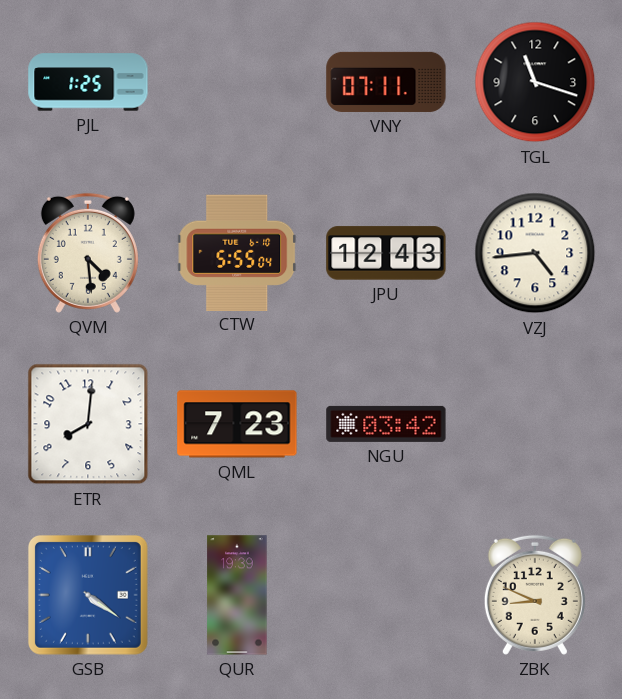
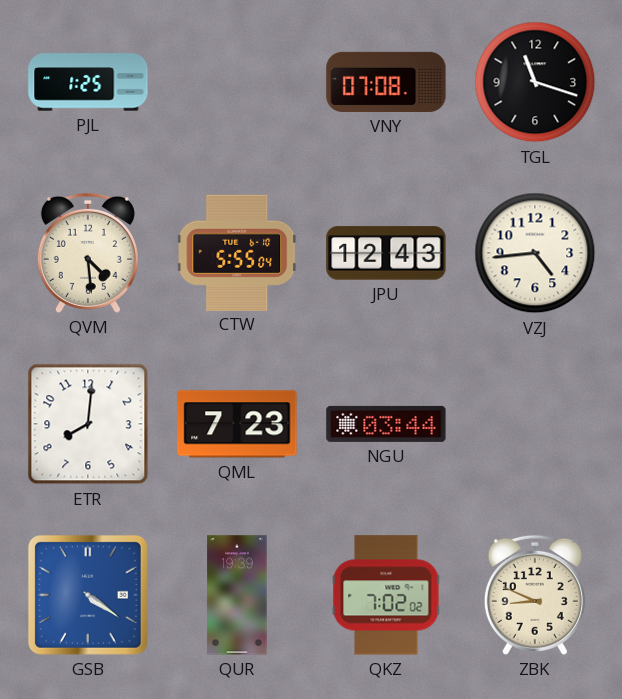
VNY: 07:11 -> 07:08 (386, 82)
NGU: 03:42 -> 03:44 (386, 424)
QKZ: none -> 7:02 (386, 595)
